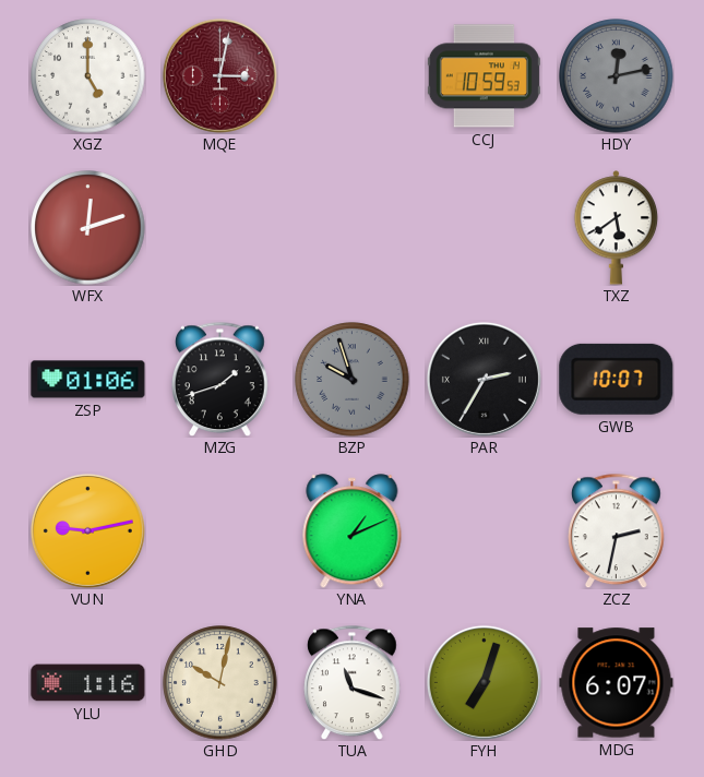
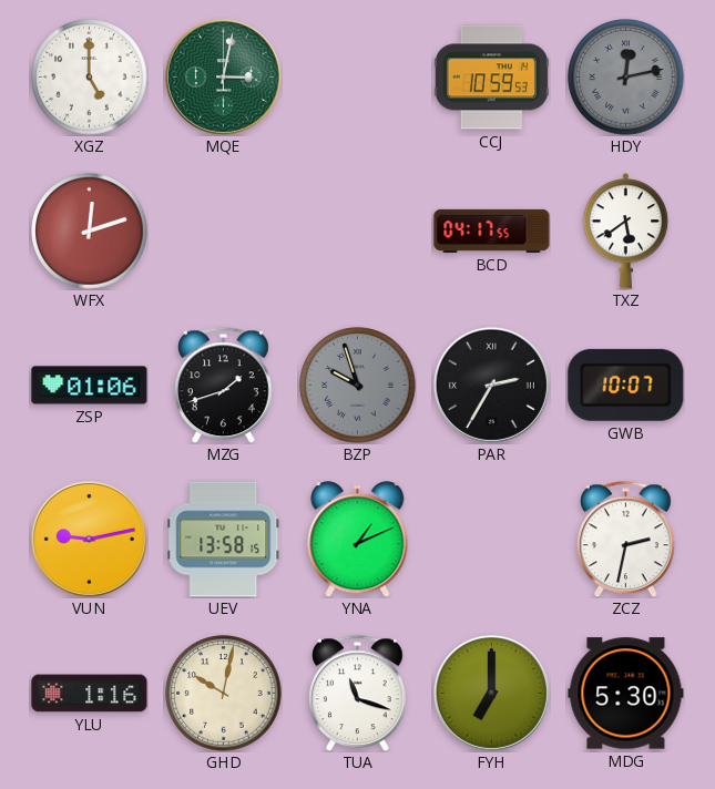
MQE dial: burgundy -> green (223, 76)
BCD: none -> 04:17 (492, 230)
UEV: none -> 13:58 (224, 540)
FYH: 7:03 -> 7:00 (491, 693)
MDG: 6:07 -> 5:30 (626, 694)
